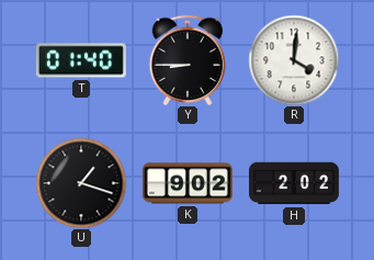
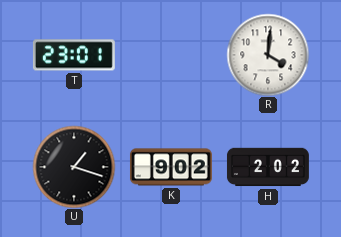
T: 01:40 -> 23:01 (74, 55)
Y: 8:45 -> none (186, 59)
